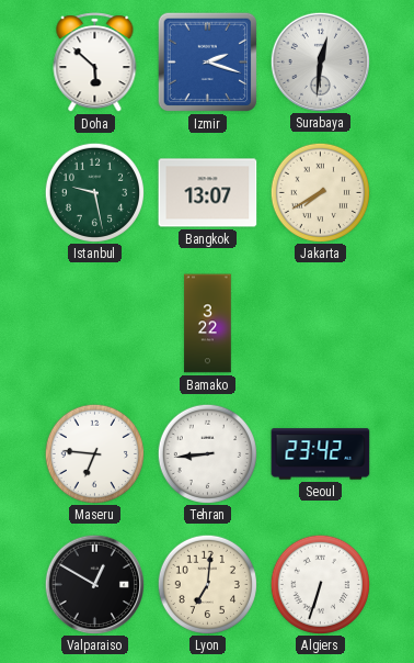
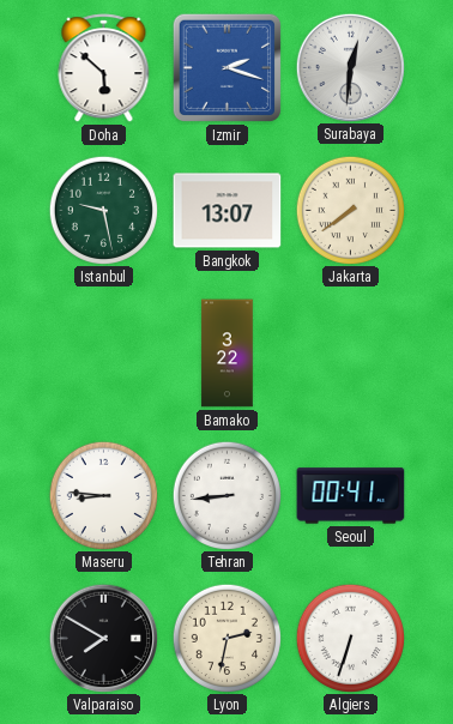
Jakarta: 7:40 -> 7:39 (350, 210)
Maseru: 6:46 -> 8:46 (103, 495)
Seoul: 23:42 -> 00:41 (351, 496)
Valparaiso: 12:50 -> 7:50 (103, 638)
Lyon: 7:01 -> 2:32 (226, 638)
